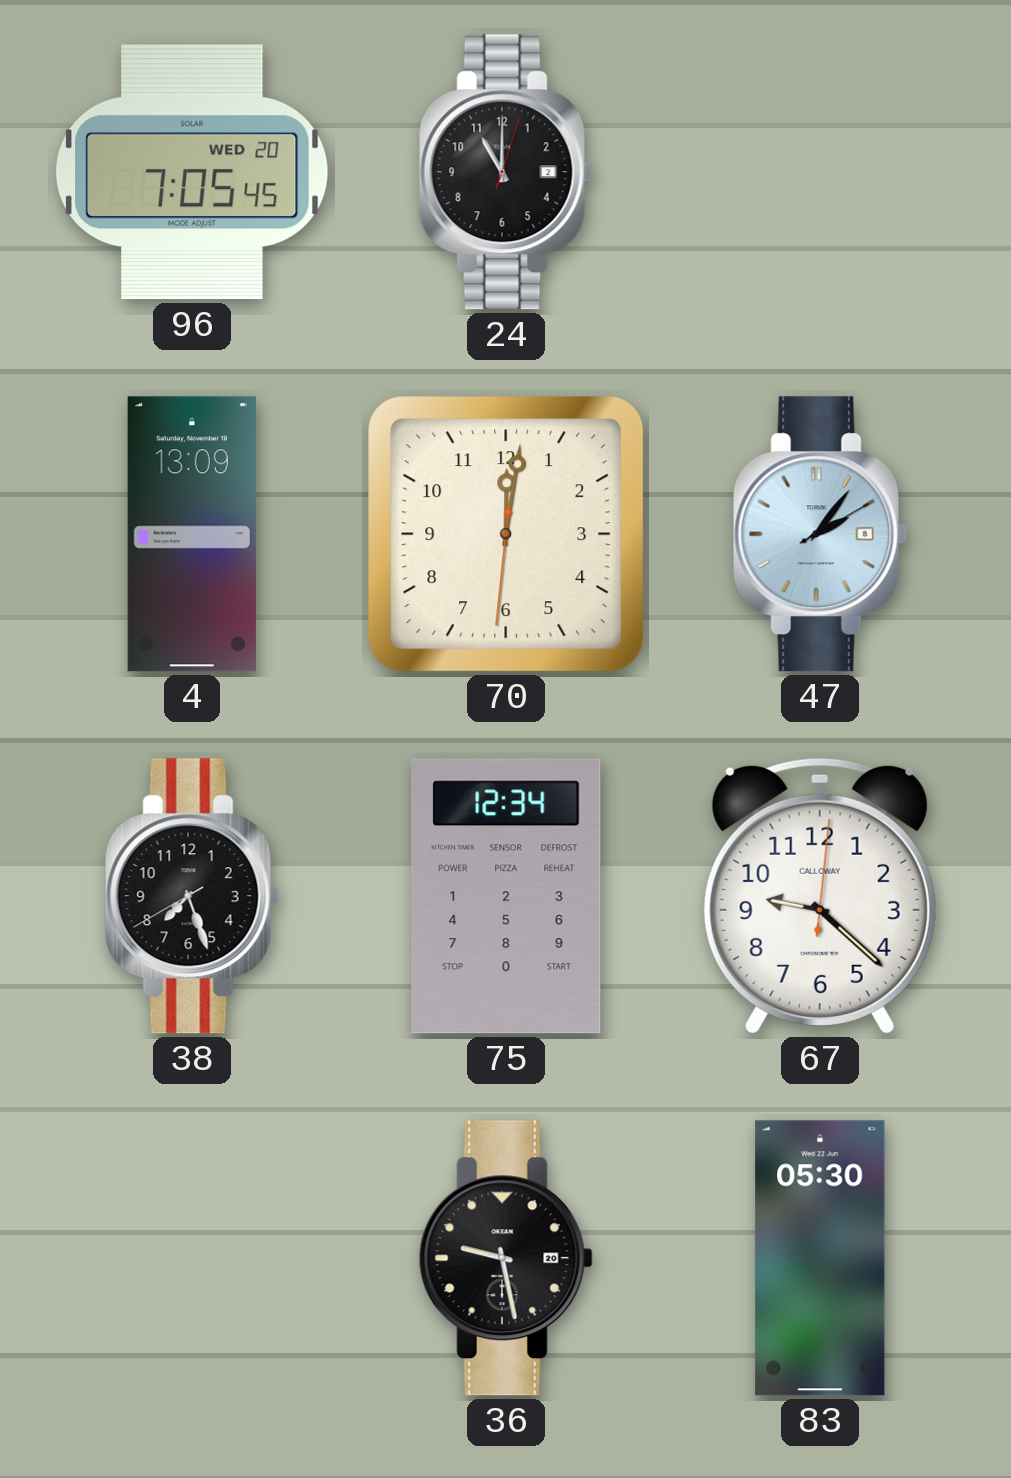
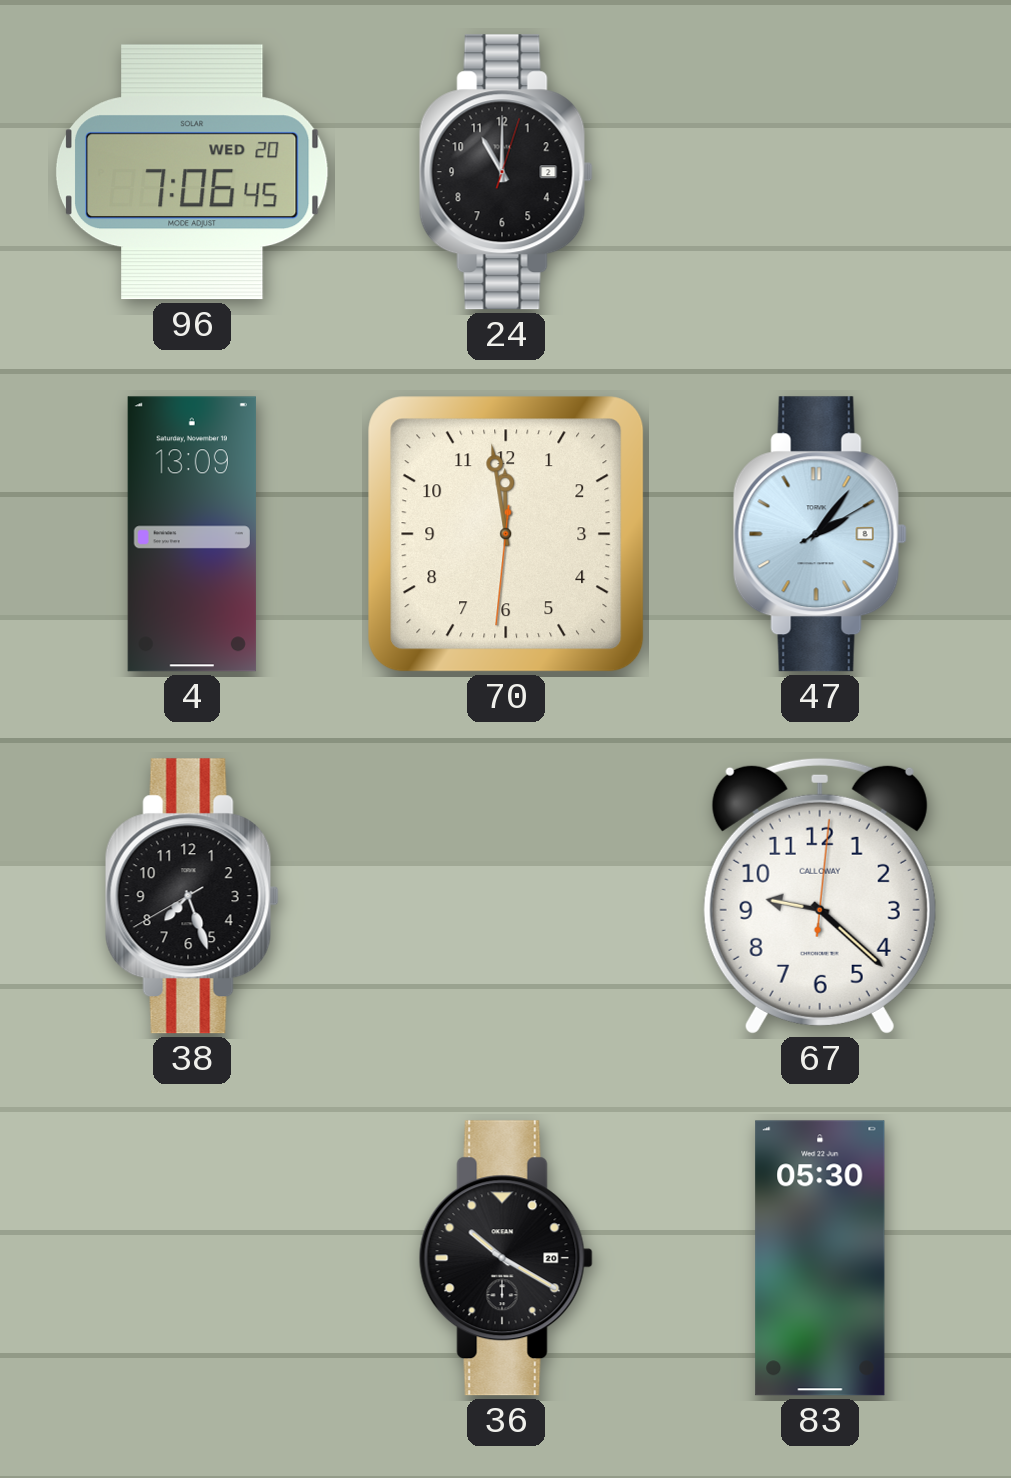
96: 7:05 -> 7:06 (192, 172)
70: 12:01 -> 11:58 (506, 534)
75: 12:34 -> none (506, 896)
36: 9:28 -> 10:20 (506, 1258)
